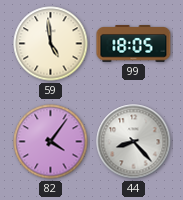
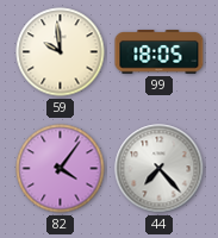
59: 4:59 -> 9:59 (61, 52)
44: 8:23 -> 7:23 (160, 169)
